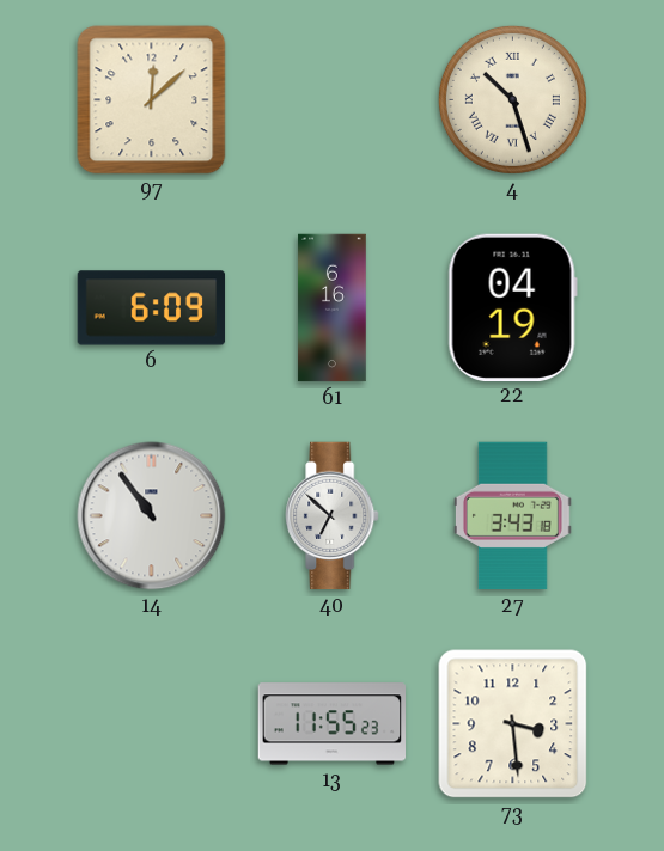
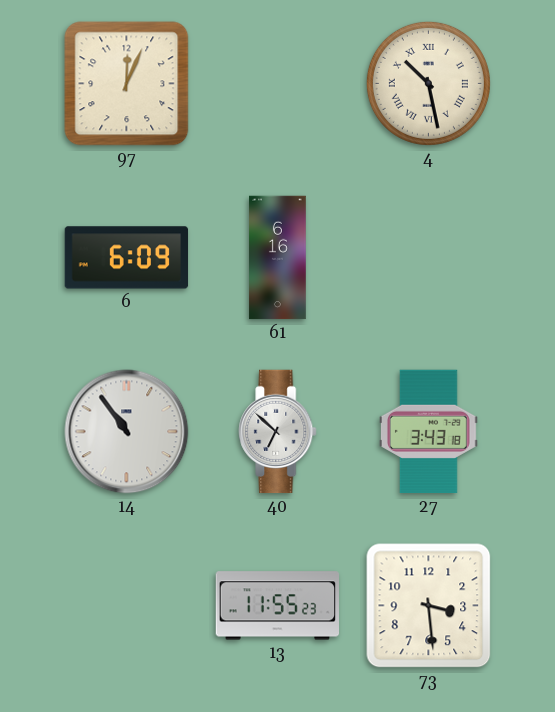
97: 12:08 -> 12:04 (127, 84)
4: 10:27 -> 10:28 (428, 83)
22: 04:19 -> none (512, 307)
